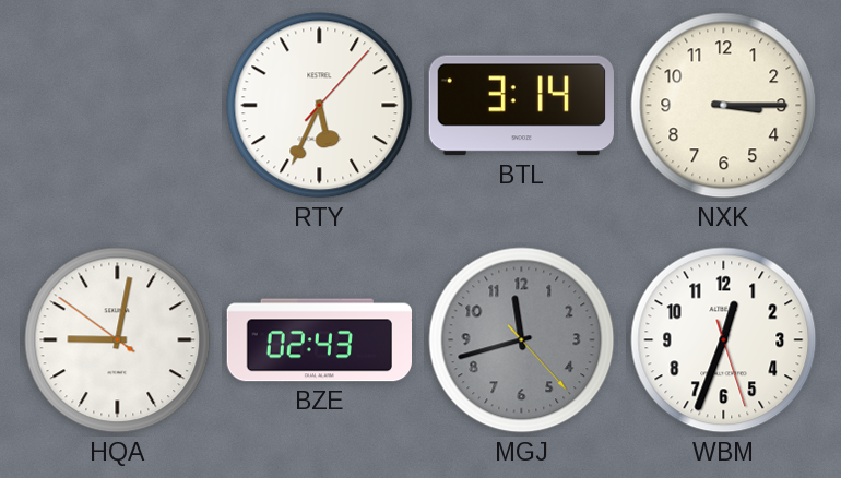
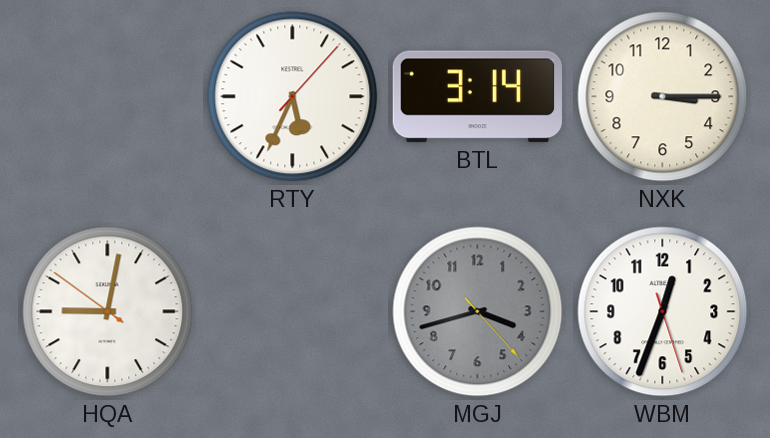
BZE: 02:43 -> none (319, 340)
MGJ: 11:42 -> 3:42 (478, 312)
